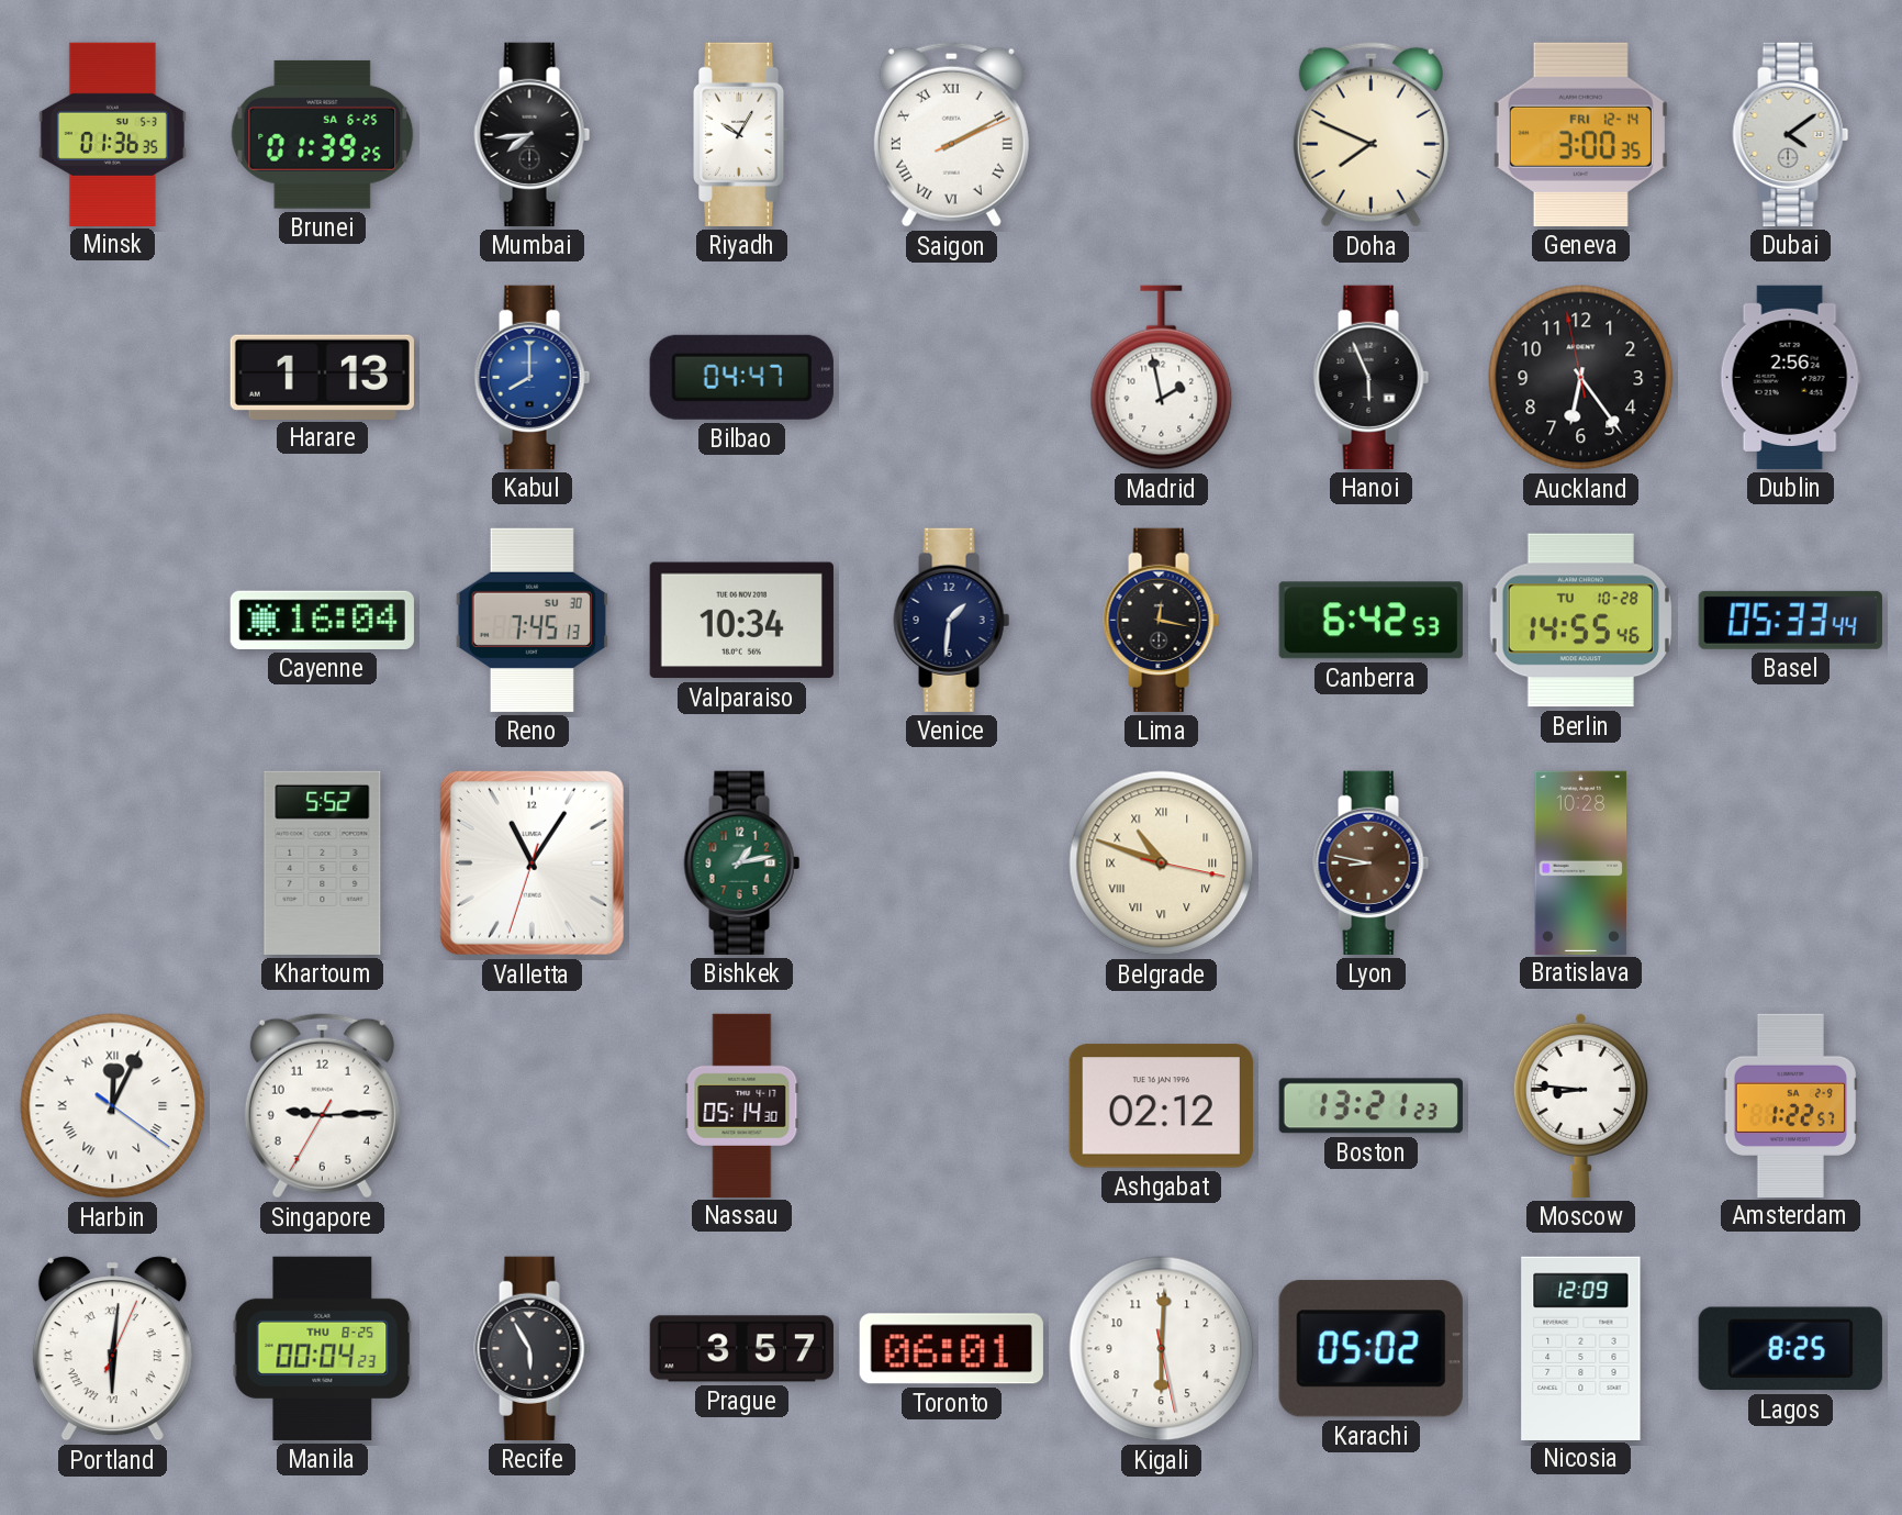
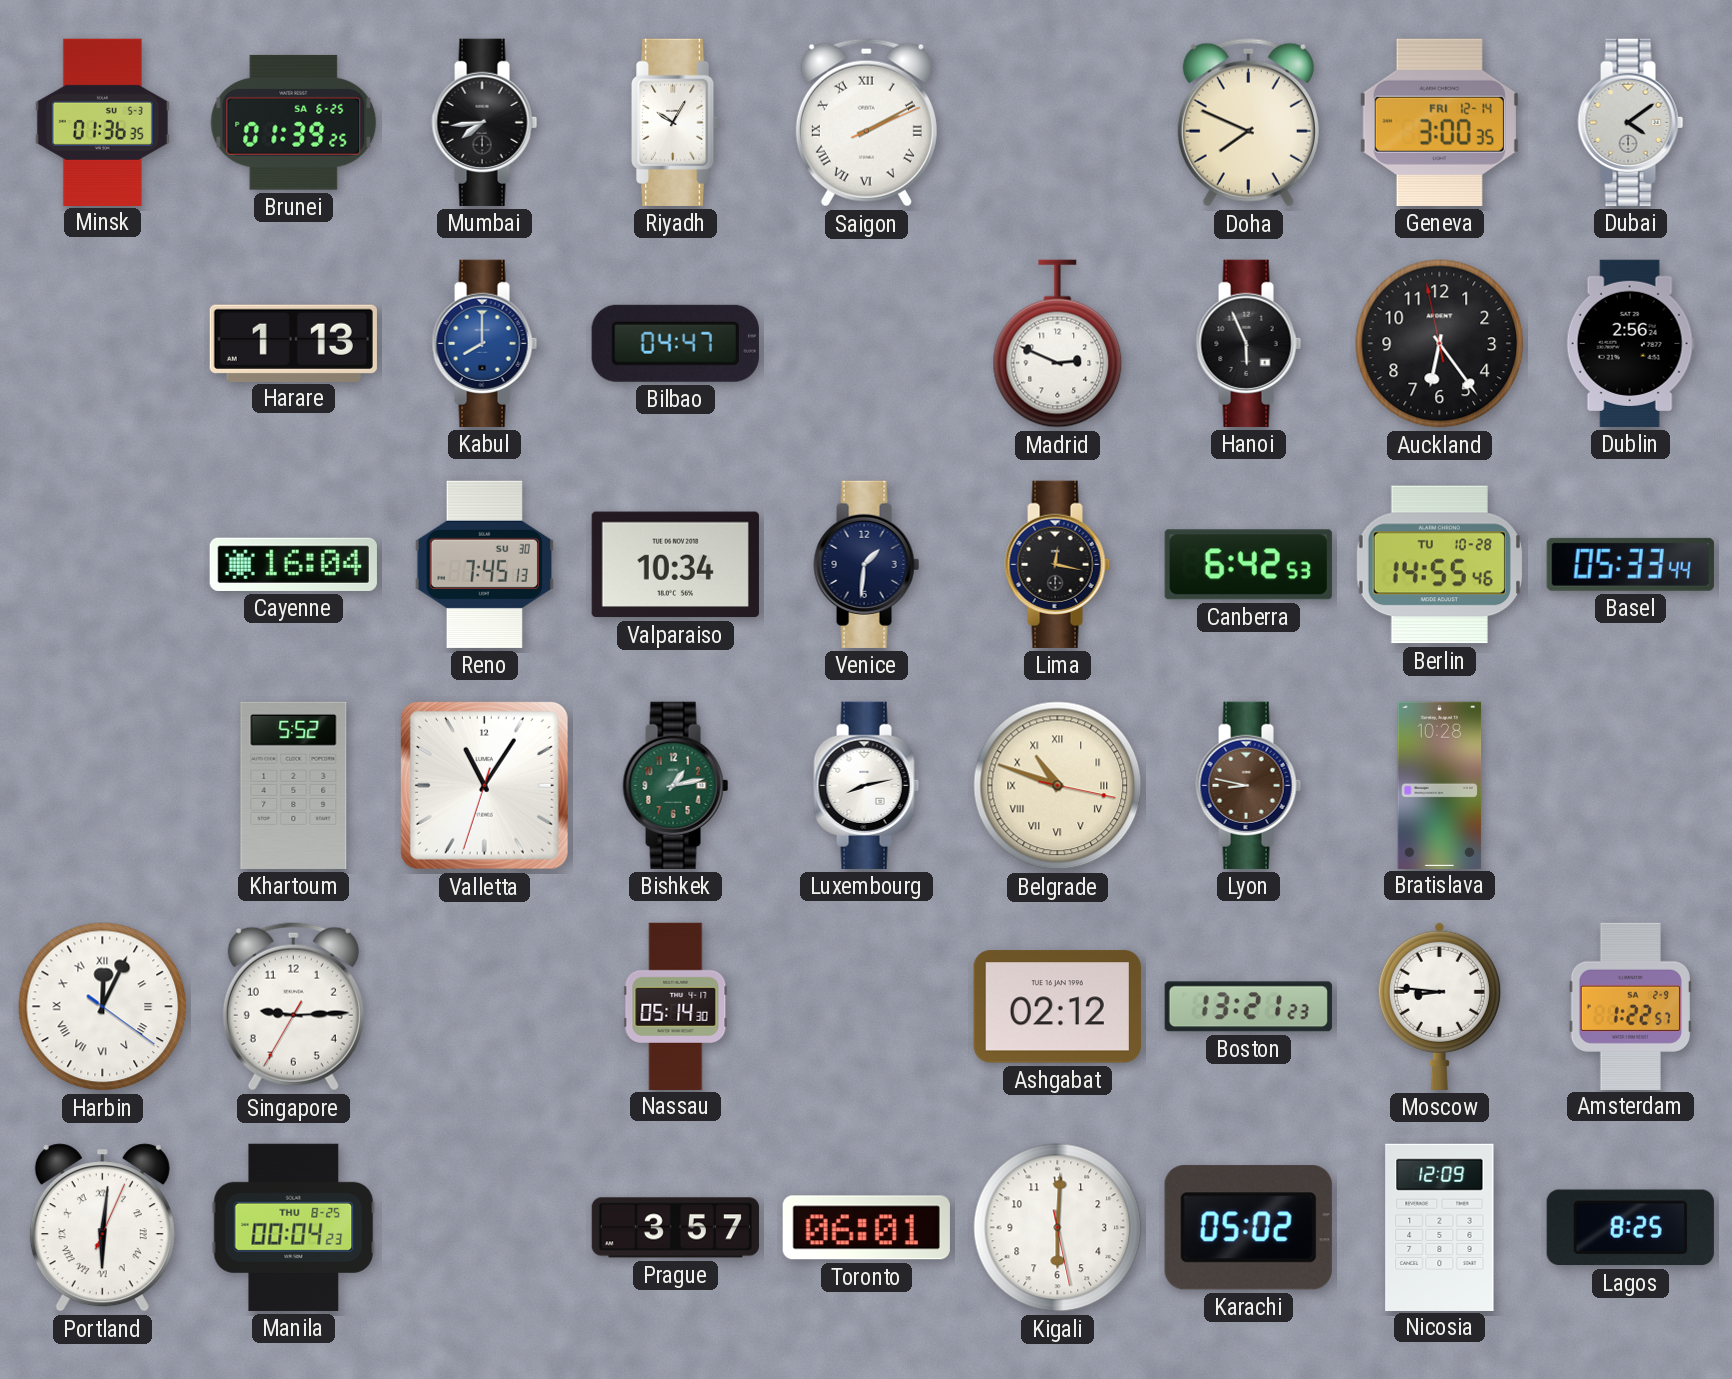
Madrid: 1:58 -> 2:49 (1058, 344)
Luxembourg: none -> 8:13 (867, 785)
Recife: 5:55 -> none (533, 1348)
